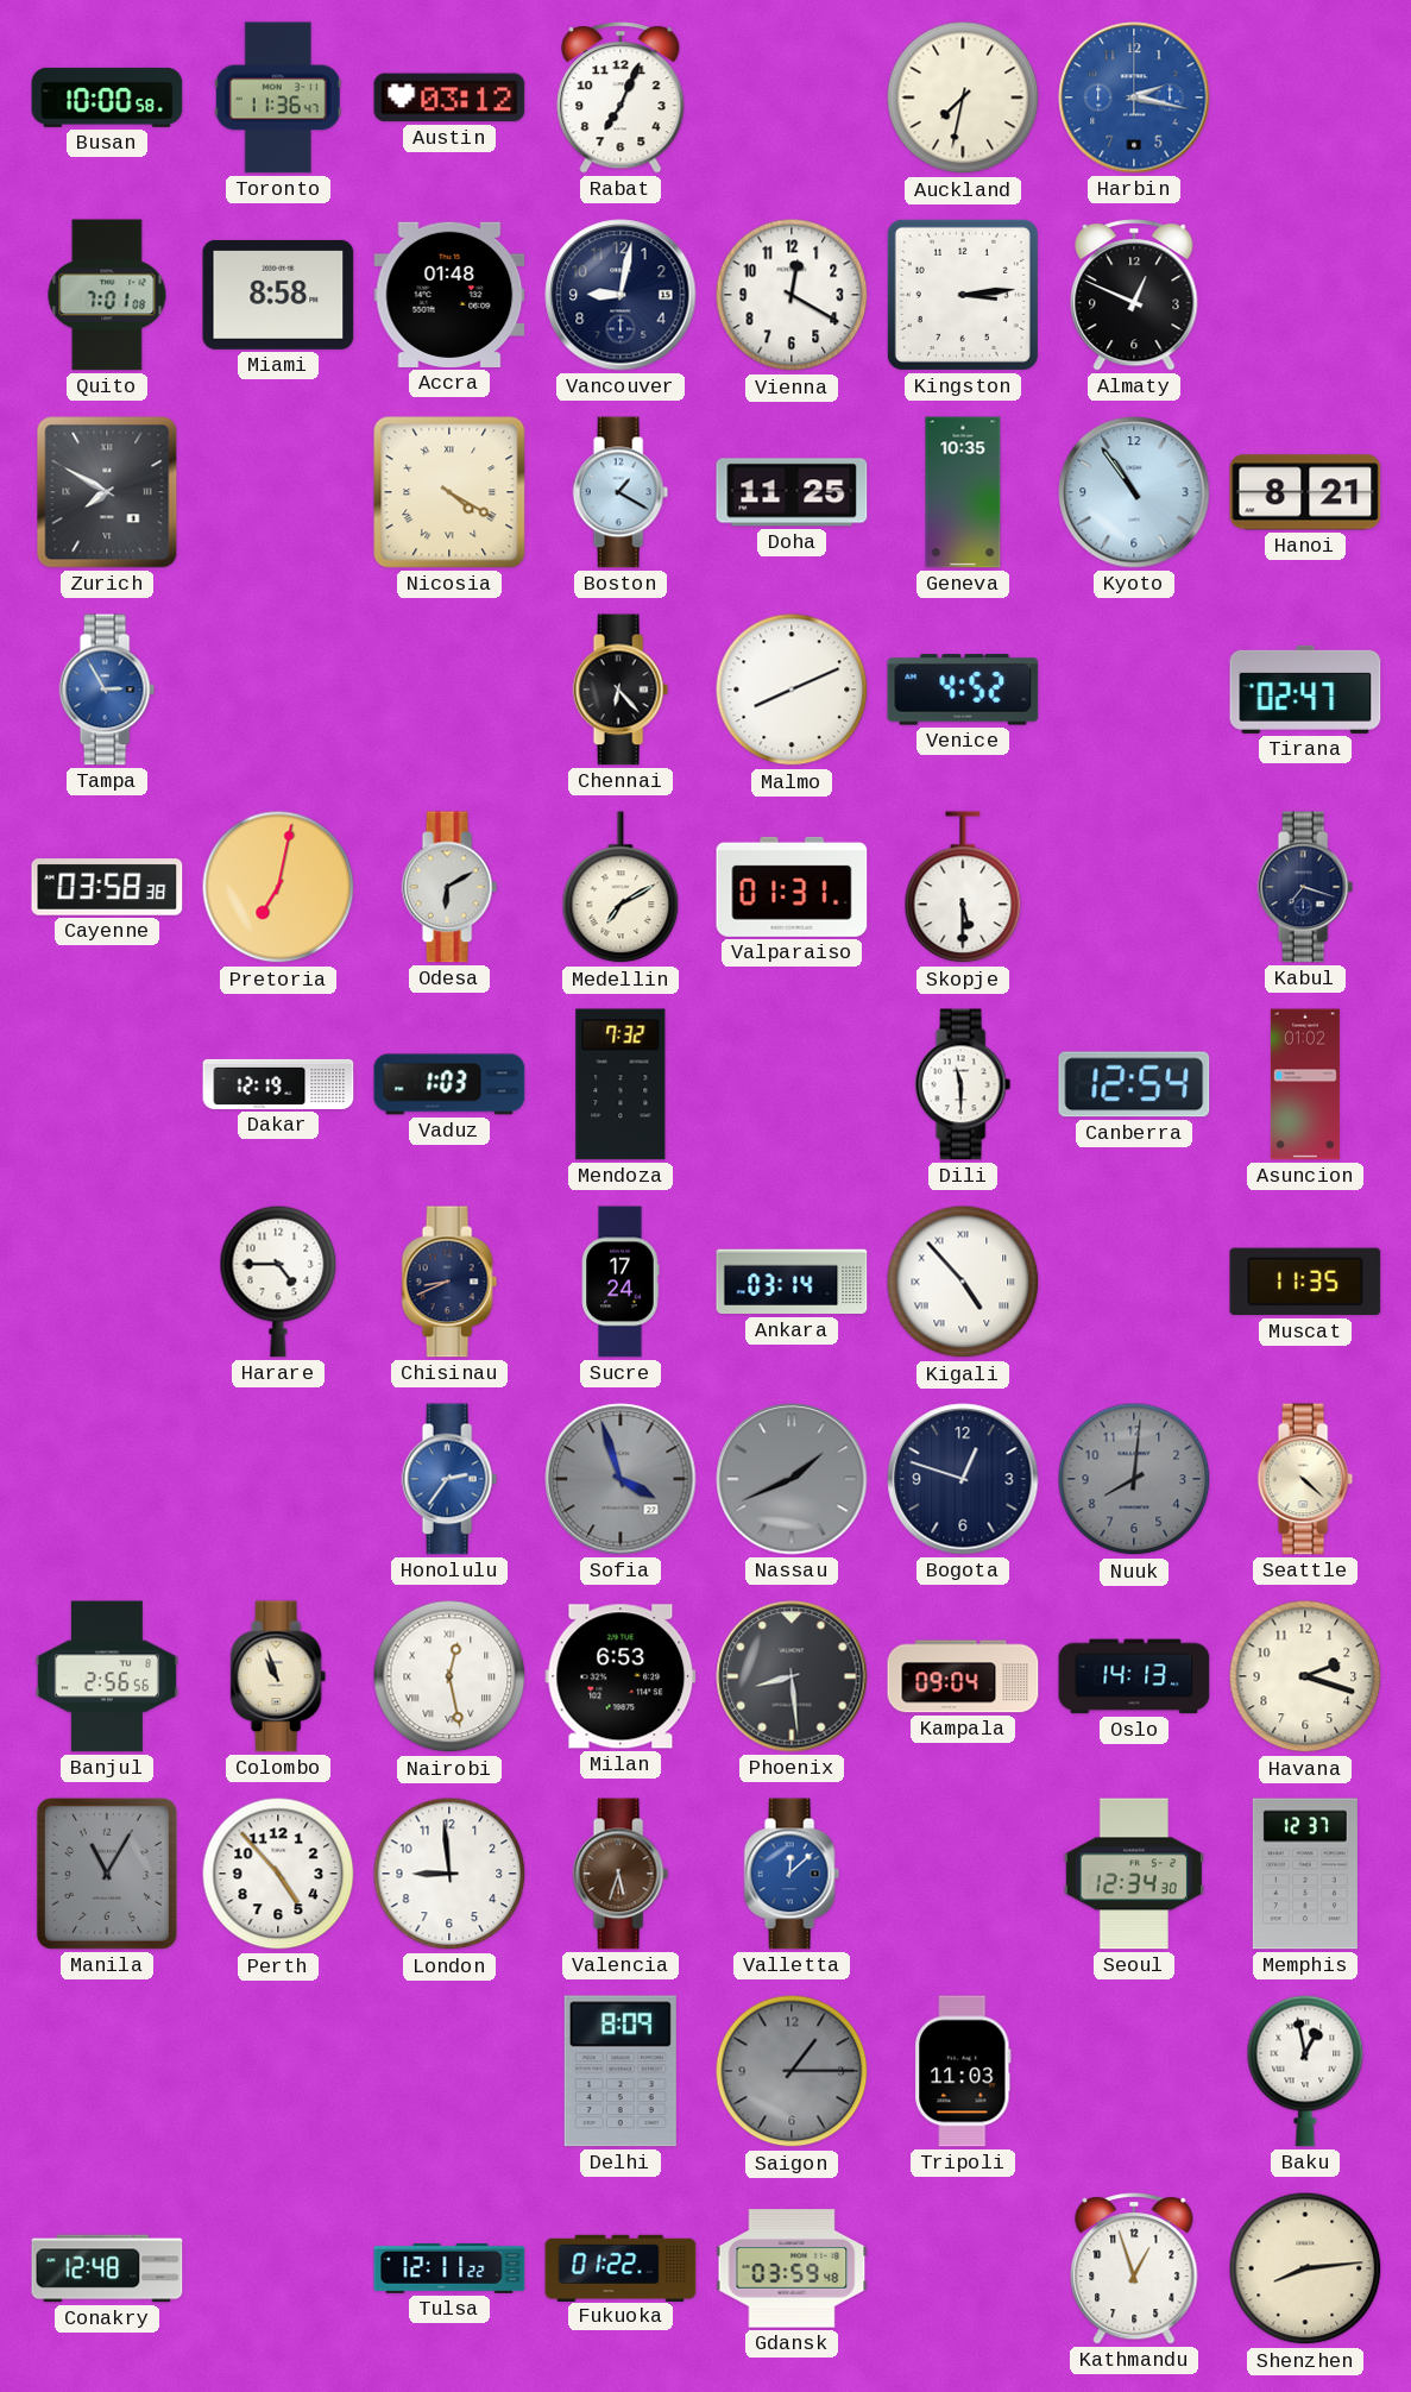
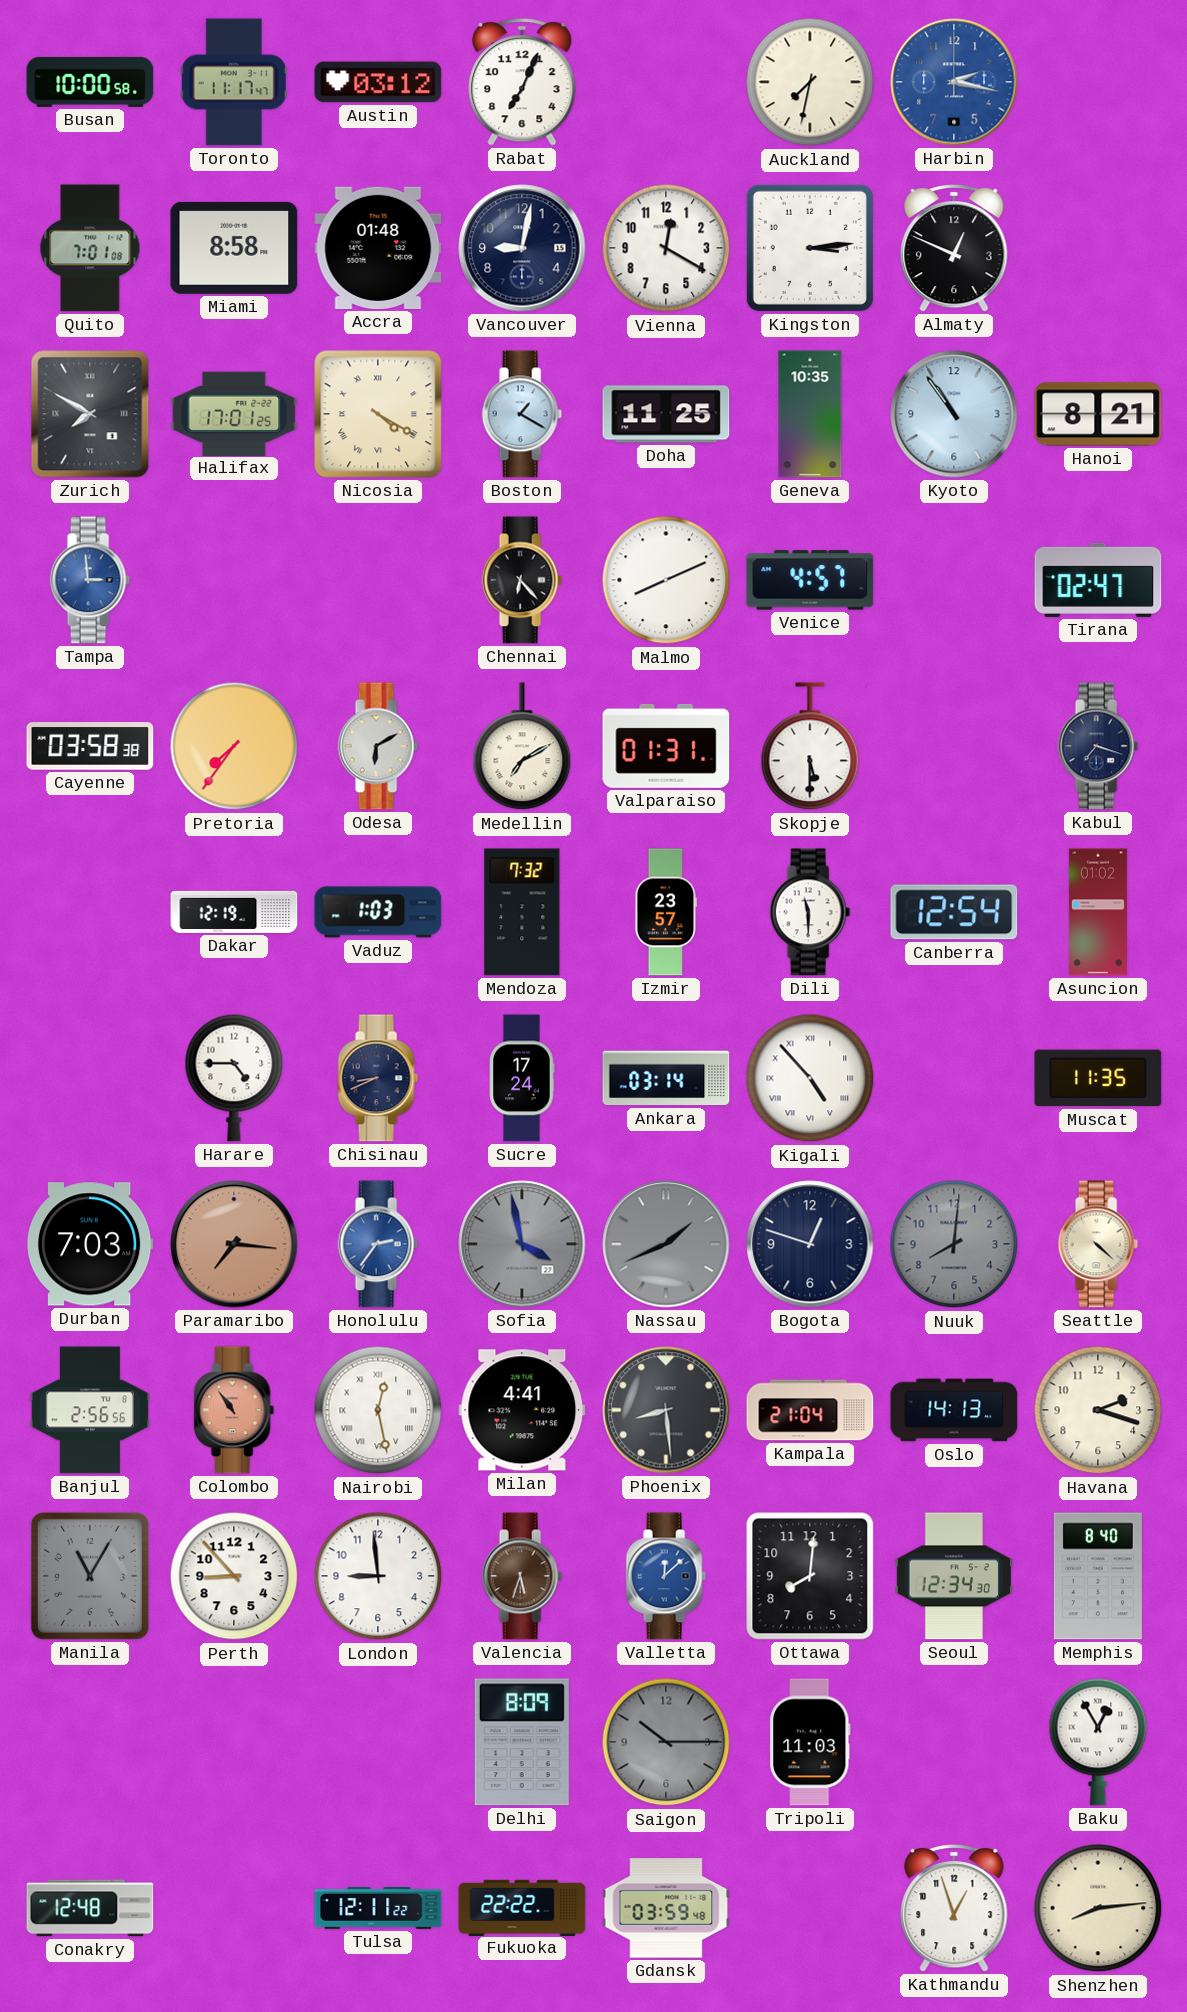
Toronto: 11:36 -> 11:17 (234, 82)
Halifax: none -> 17:01 (234, 413)
Tampa: 2:55 -> 2:59 (90, 580)
Venice: 4:52 -> 4:57 (810, 580)
Pretoria: 7:02 -> 7:36 (234, 746)
Izmir: none -> 23:57 (666, 912)
Durban: none -> 7:03 (90, 1244)
Paramaribo: none -> 7:16 (234, 1244)
Sofia: 3:57 -> 3:58 (522, 1244)
Colombo: 10:57 -> 10:54 (234, 1410)
Colombo dial: cream -> salmon (234, 1410)
Milan: 6:53 -> 4:41 (522, 1410)
Kampala: 09:04 -> 21:04 (810, 1410)
Perth: 4:53 -> 8:53 (234, 1576)
Ottawa: none -> 8:01 (810, 1576)
Memphis: 12:37 -> 8:40 (1098, 1576)
Saigon: 1:15 -> 10:15 (666, 1742)
Baku: 12:58 -> 12:55 (1098, 1742)
Fukuoka: 01:22 -> 22:22 (522, 1907)
